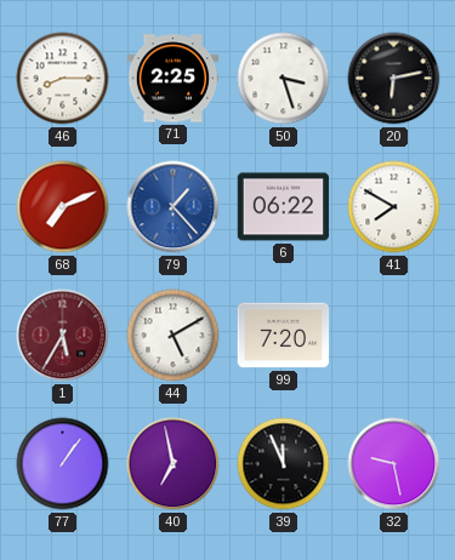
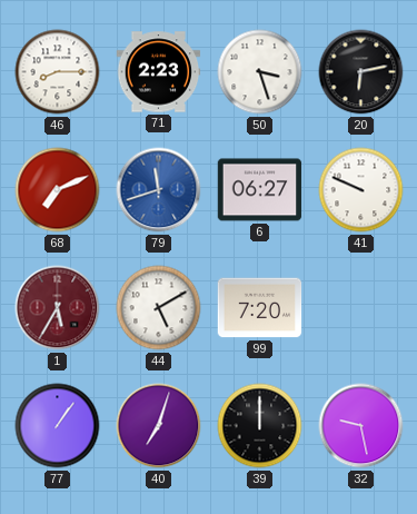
71: 2:25 -> 2:23 (159, 72)
79: 1:23 -> 11:42 (159, 190)
6: 06:22 -> 06:27 (260, 190)
41: 7:50 -> 9:49 (361, 190)
40: 6:58 -> 7:03 (159, 426)
39: 11:56 -> 12:00 (260, 426)
